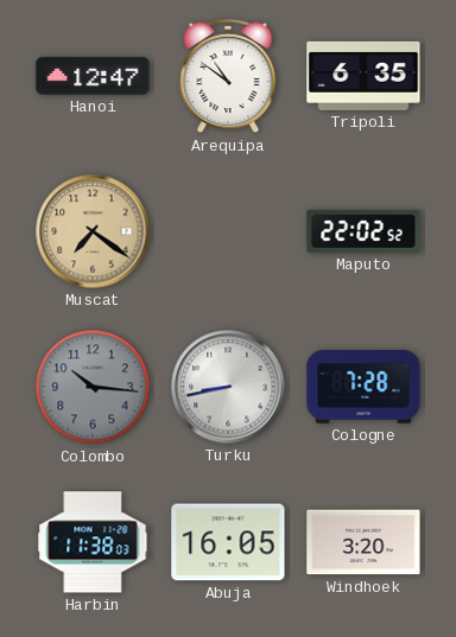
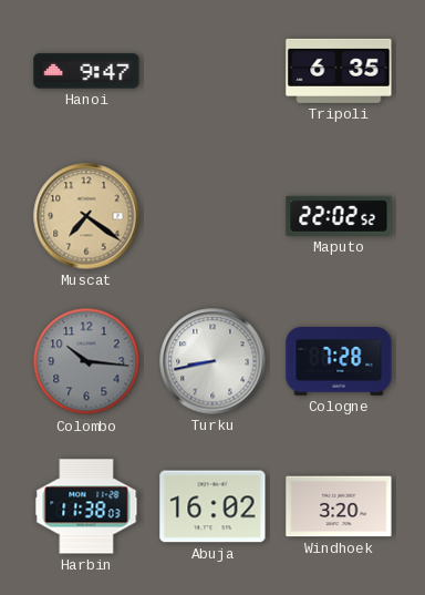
Hanoi: 12:47 -> 9:47 (86, 71)
Arequipa: 10:51 -> none (228, 76)
Abuja: 16:05 -> 16:02 (212, 506)
